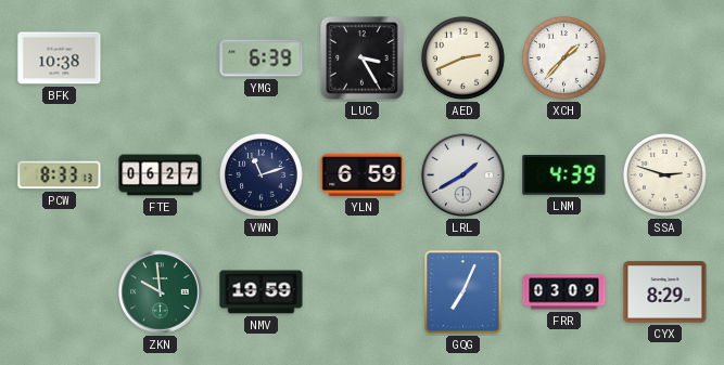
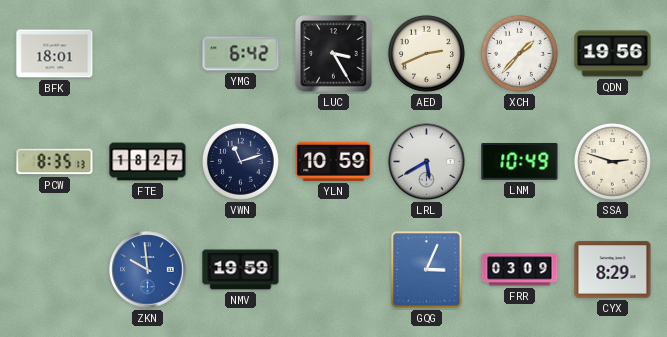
BFK: 10:38 -> 18:01 (55, 54)
YMG: 6:39 -> 6:42 (241, 54)
QDN: none -> 19:56 (613, 54)
PCW: 8:33 -> 8:35 (55, 162)
FTE: 06:27 -> 18:27 (148, 162)
YLN: 6:59 -> 10:59 (334, 161)
LRL: 1:40 -> 5:40 (427, 162)
LNM: 4:39 -> 10:49 (520, 162)
ZKN dial: green -> blue (148, 270)
GQG: 7:04 -> 3:04 (427, 270)
